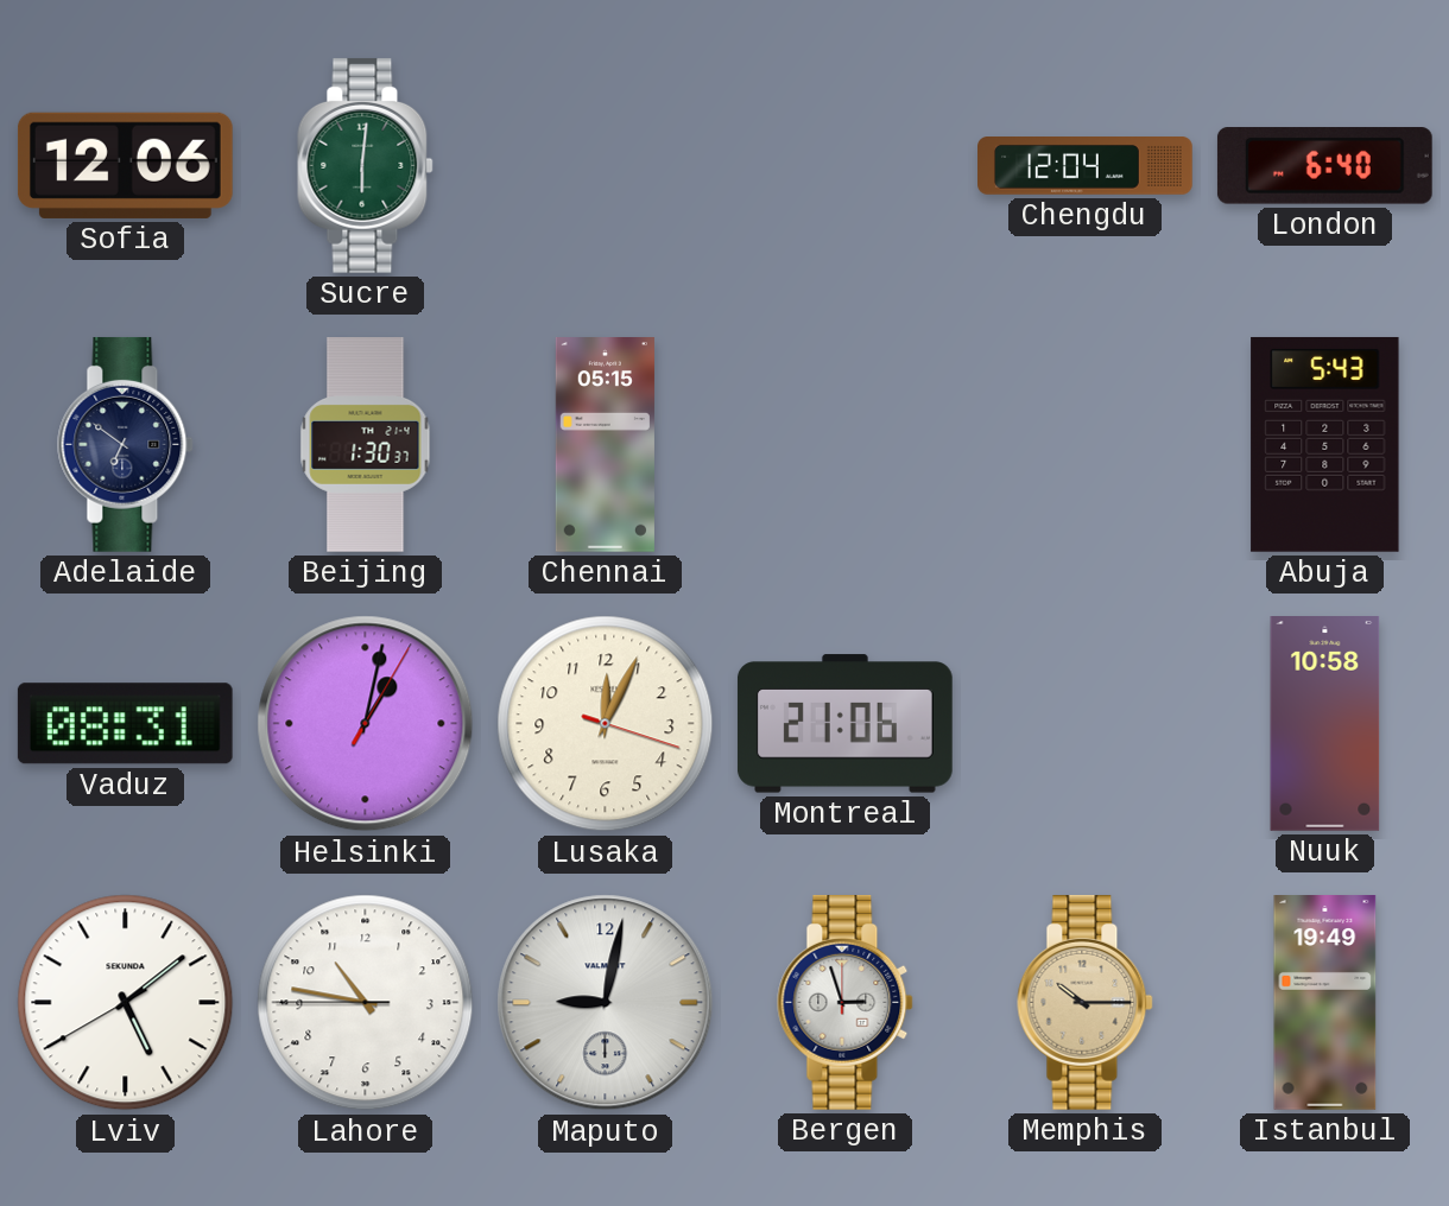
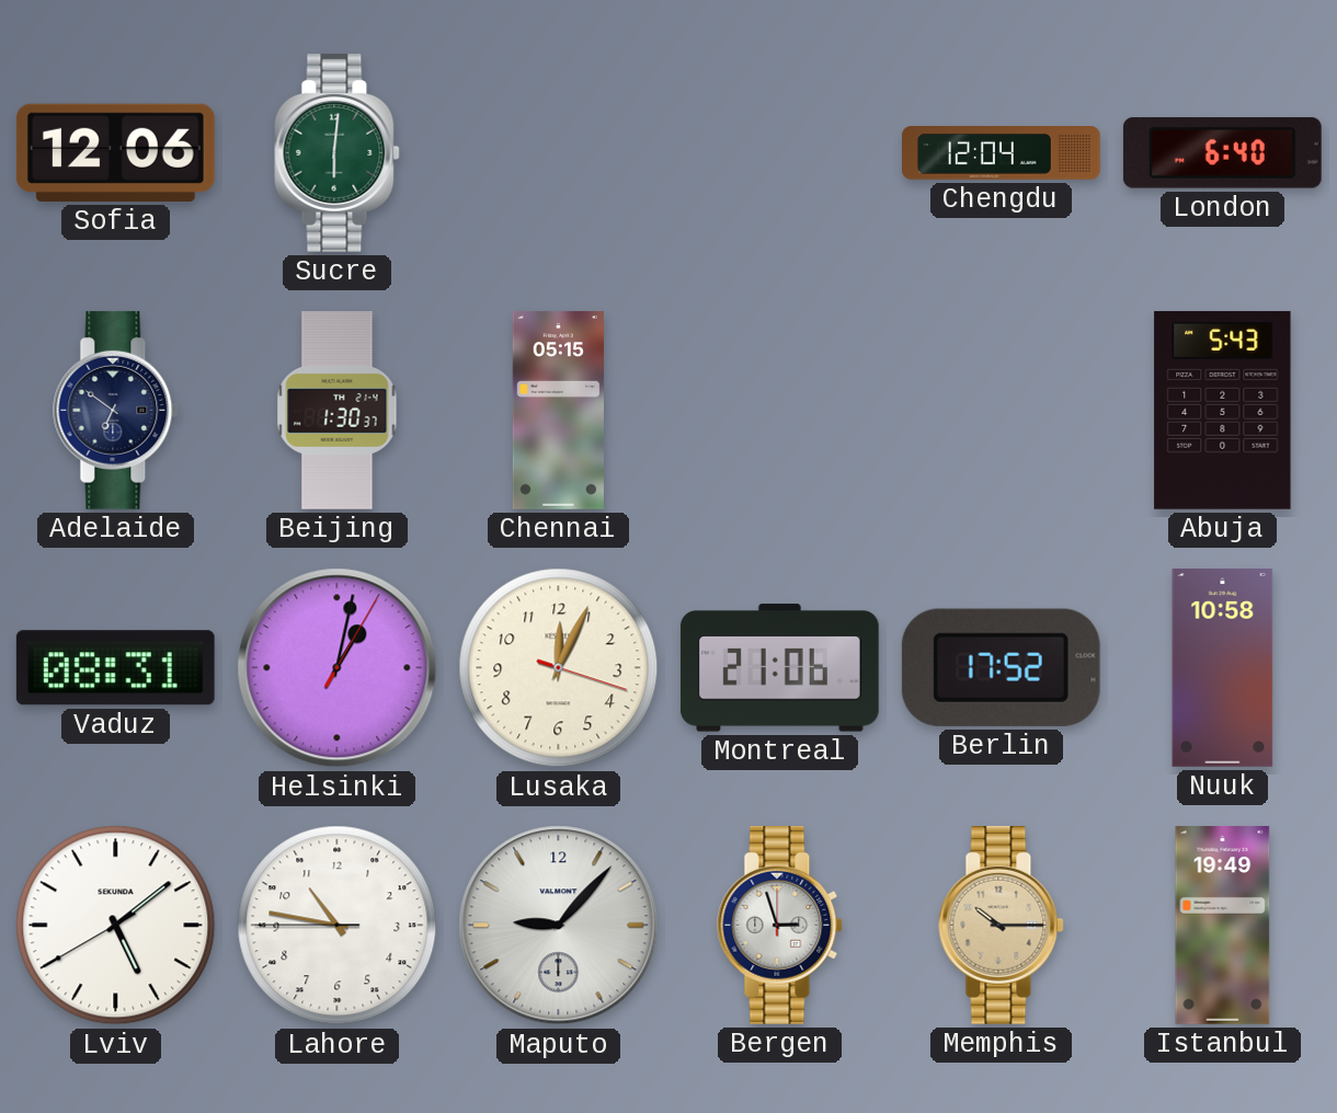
Berlin: none -> 17:52 (1001, 667)
Maputo: 9:02 -> 9:07 (559, 926)
